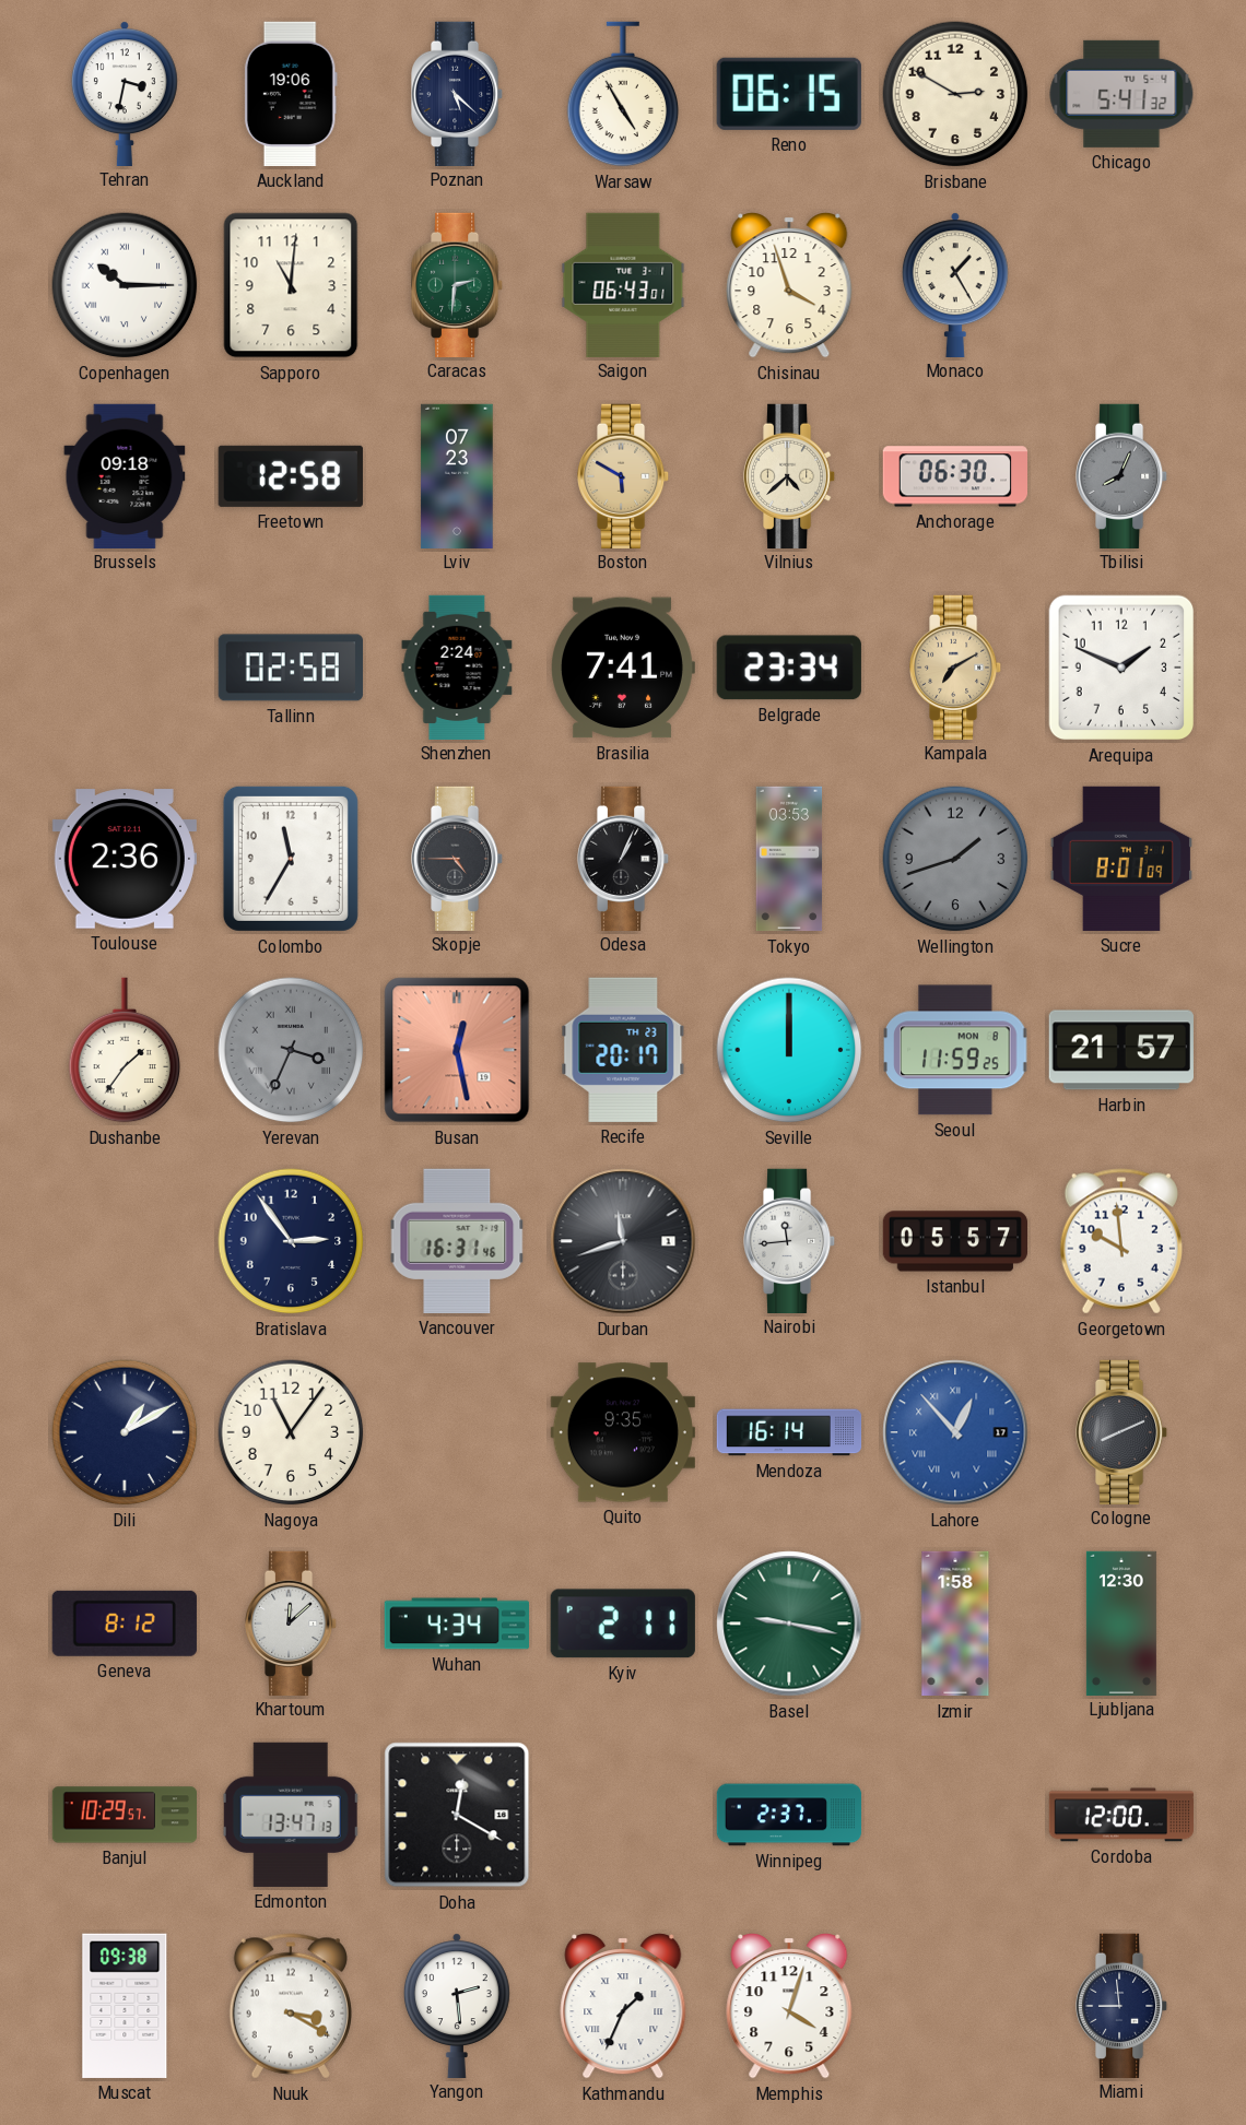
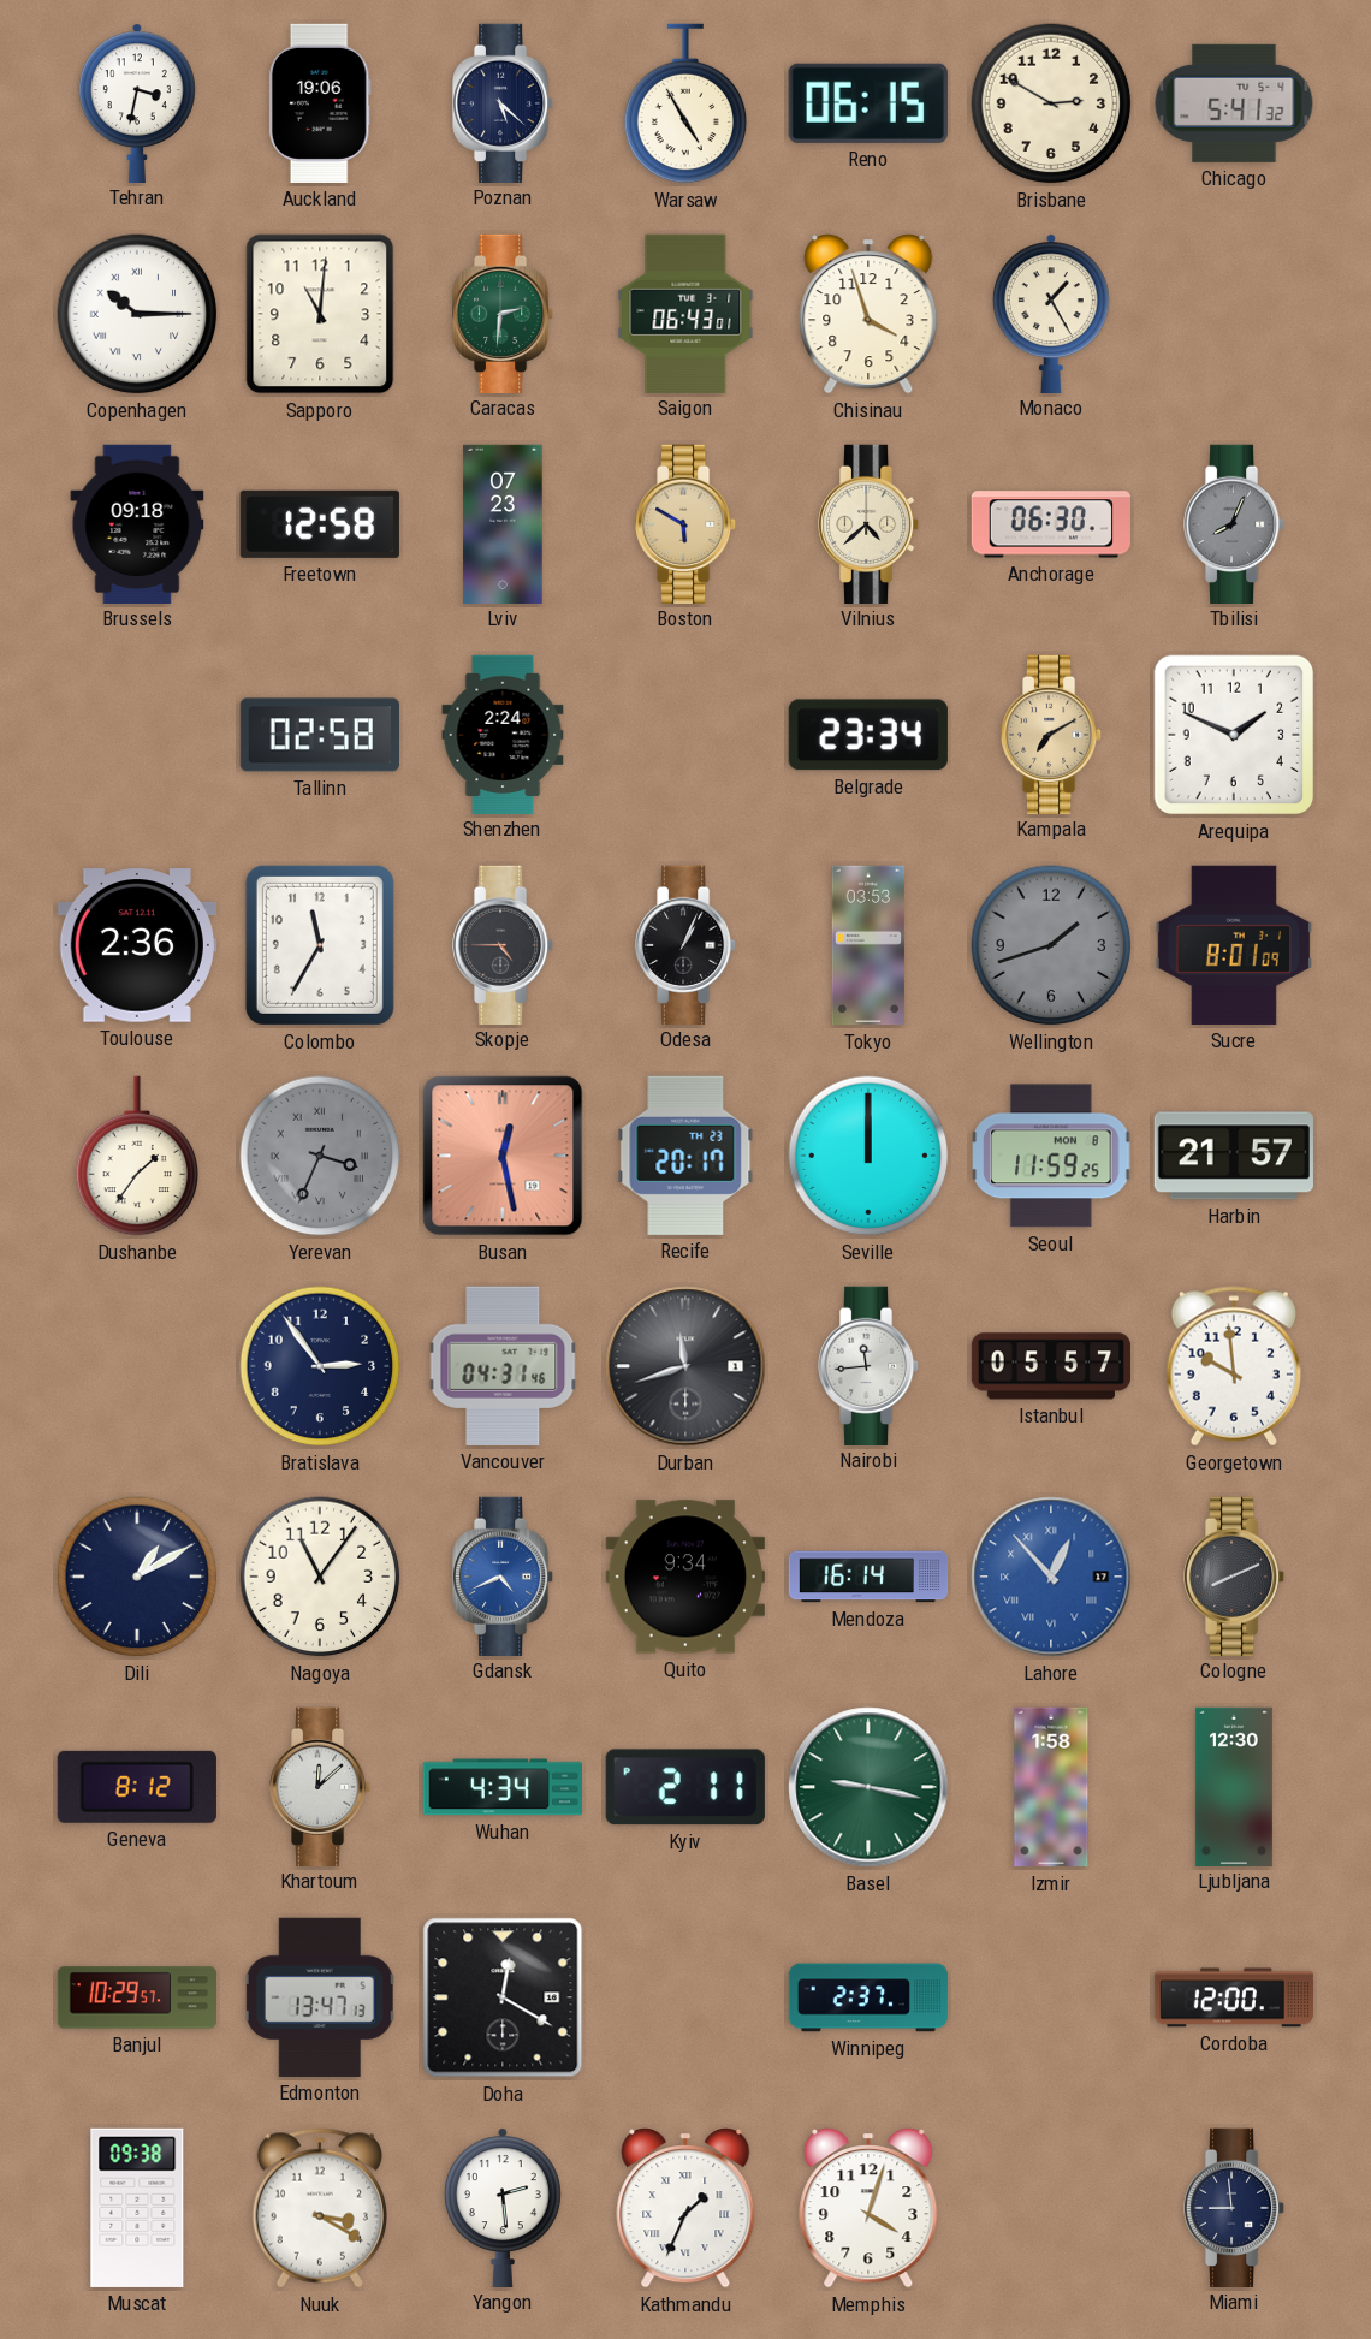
Brasilia: 7:41 -> none (623, 668)
Vancouver: 16:31 -> 04:31 (503, 1366)
Gdansk: none -> 4:41 (504, 1575)
Quito: 9:35 -> 9:34 (685, 1577)
